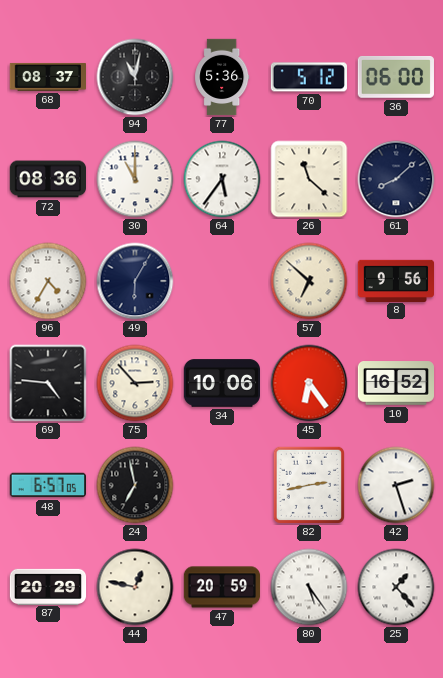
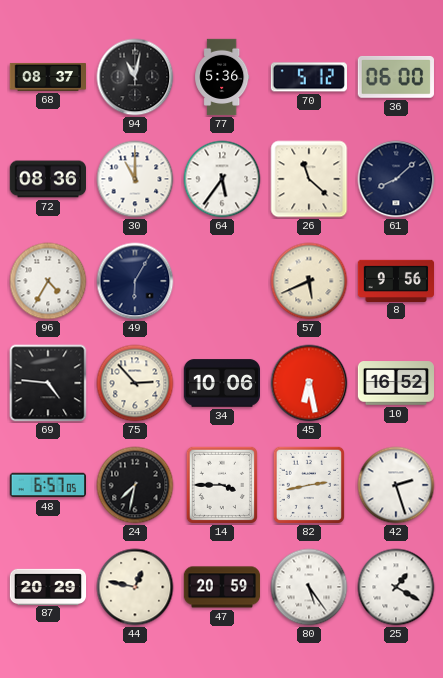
57: 6:52 -> 5:41 (309, 281)
45: 6:24 -> 6:28 (309, 383)
24: 6:58 -> 7:32 (135, 485)
14: none -> 3:45 (221, 484)
25: 1:23 -> 1:20 (396, 587)
